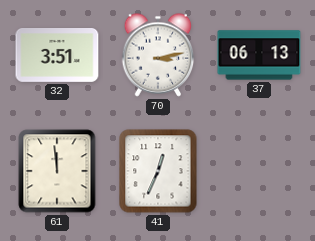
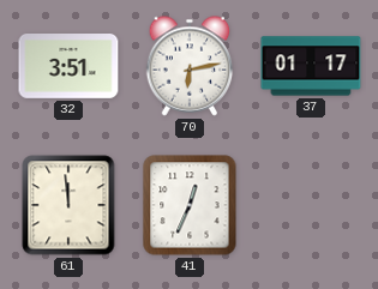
70: 3:13 -> 6:13 (190, 66)
37: 06:13 -> 01:17 (311, 66)
